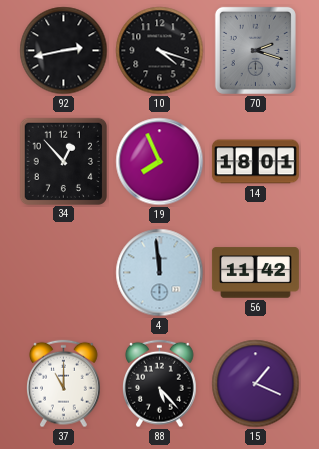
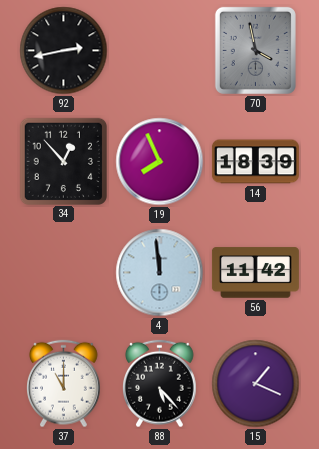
10: 4:18 -> none (160, 51)
70: 2:18 -> 3:58 (255, 50)
14: 18:01 -> 18:39 (255, 162)
